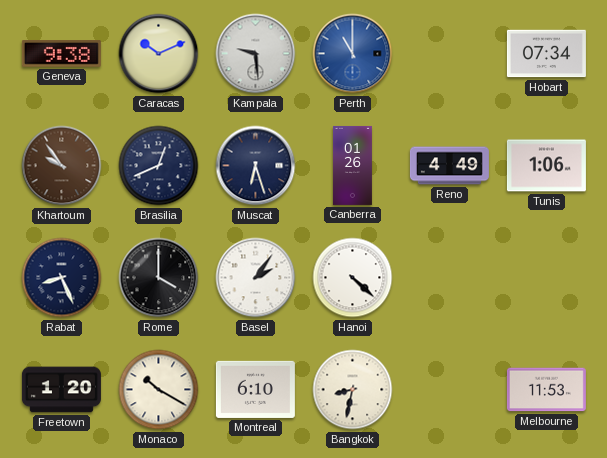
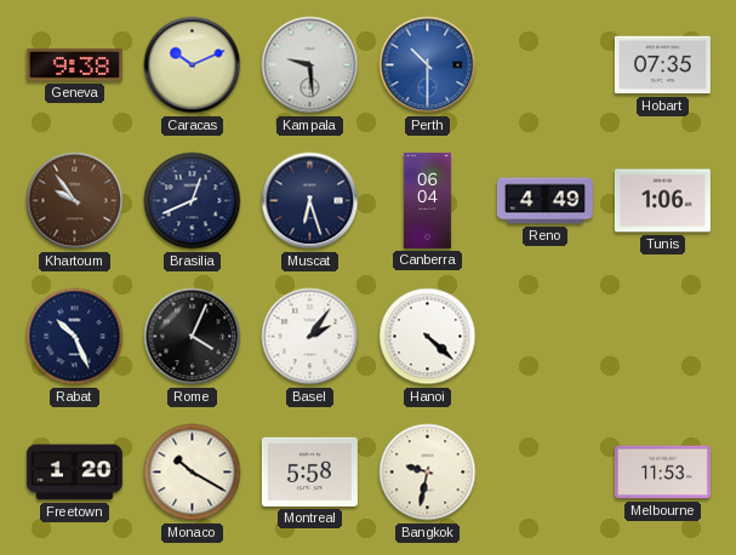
Perth: 11:00 -> 10:30 (428, 65)
Hobart: 07:34 -> 07:35 (662, 65)
Canberra: 01:26 -> 06:04 (427, 200)
Rabat: 8:26 -> 10:26 (75, 337)
Rome: 4:00 -> 4:04 (193, 337)
Montreal: 6:10 -> 5:58 (309, 471)
Bangkok: 8:32 -> 9:32 (428, 473)
